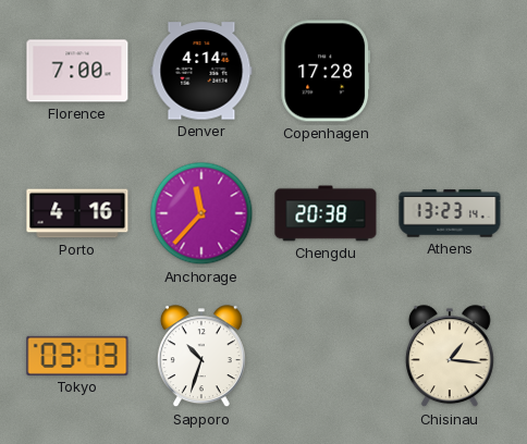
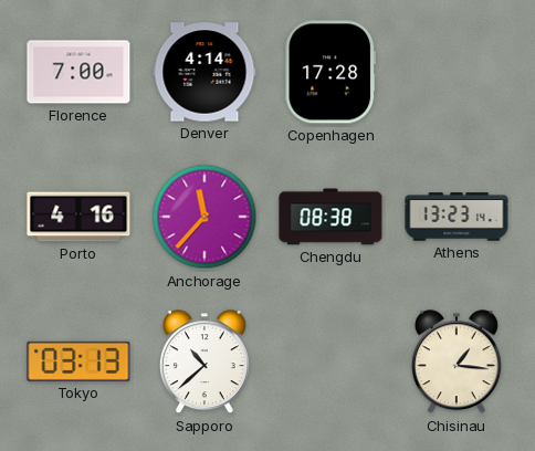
Chengdu: 20:38 -> 08:38 (331, 217)
Sapporo: 10:33 -> 10:38 (204, 363)
